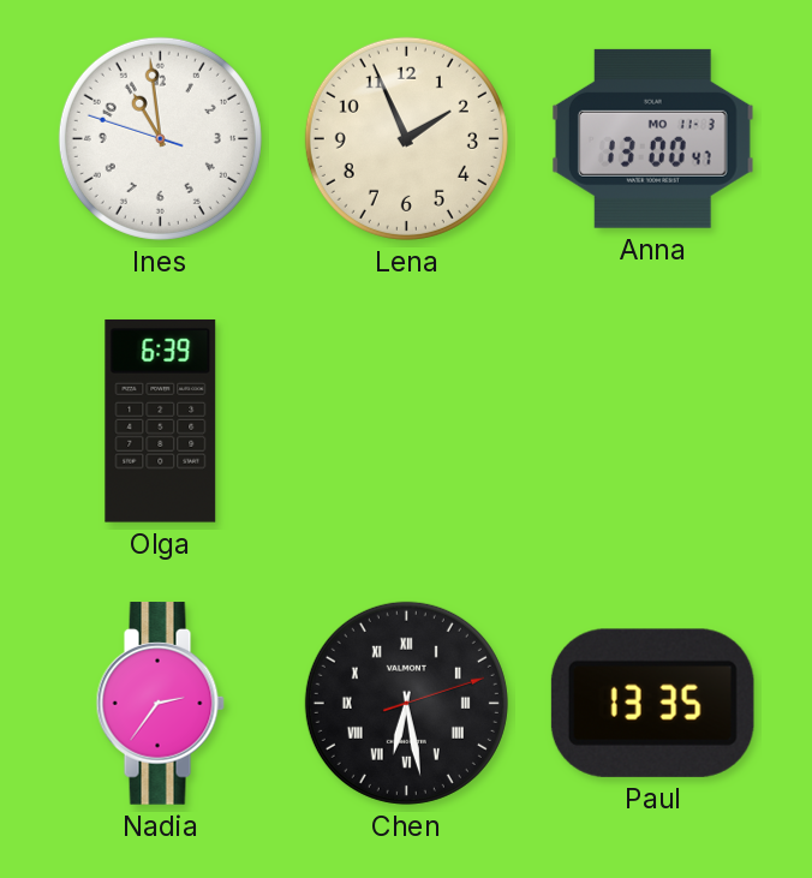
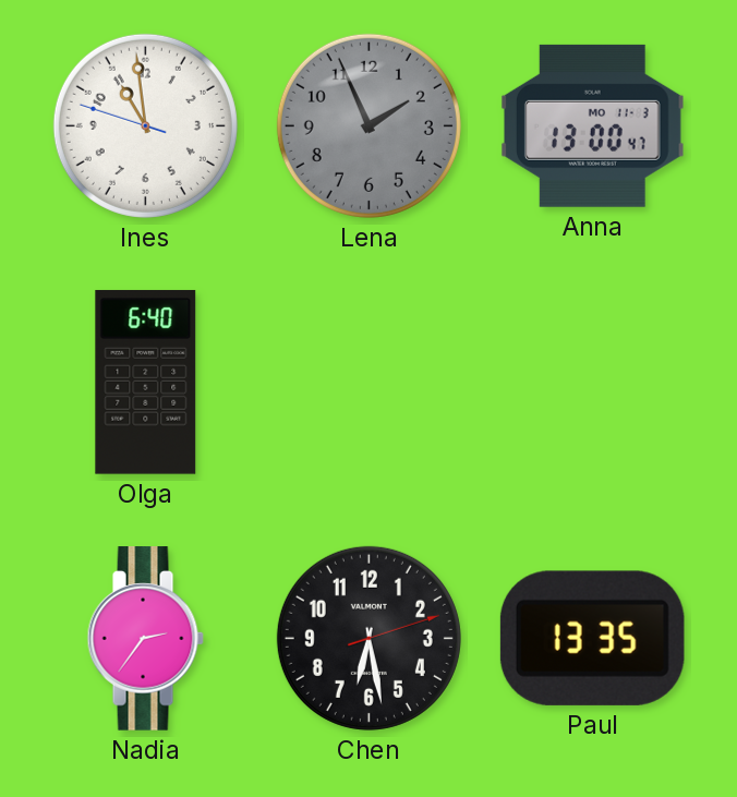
Lena dial: cream -> grey (368, 125)
Olga: 6:39 -> 6:40 (146, 382)
Chen numerals: Roman -> Arabic (368, 638)
